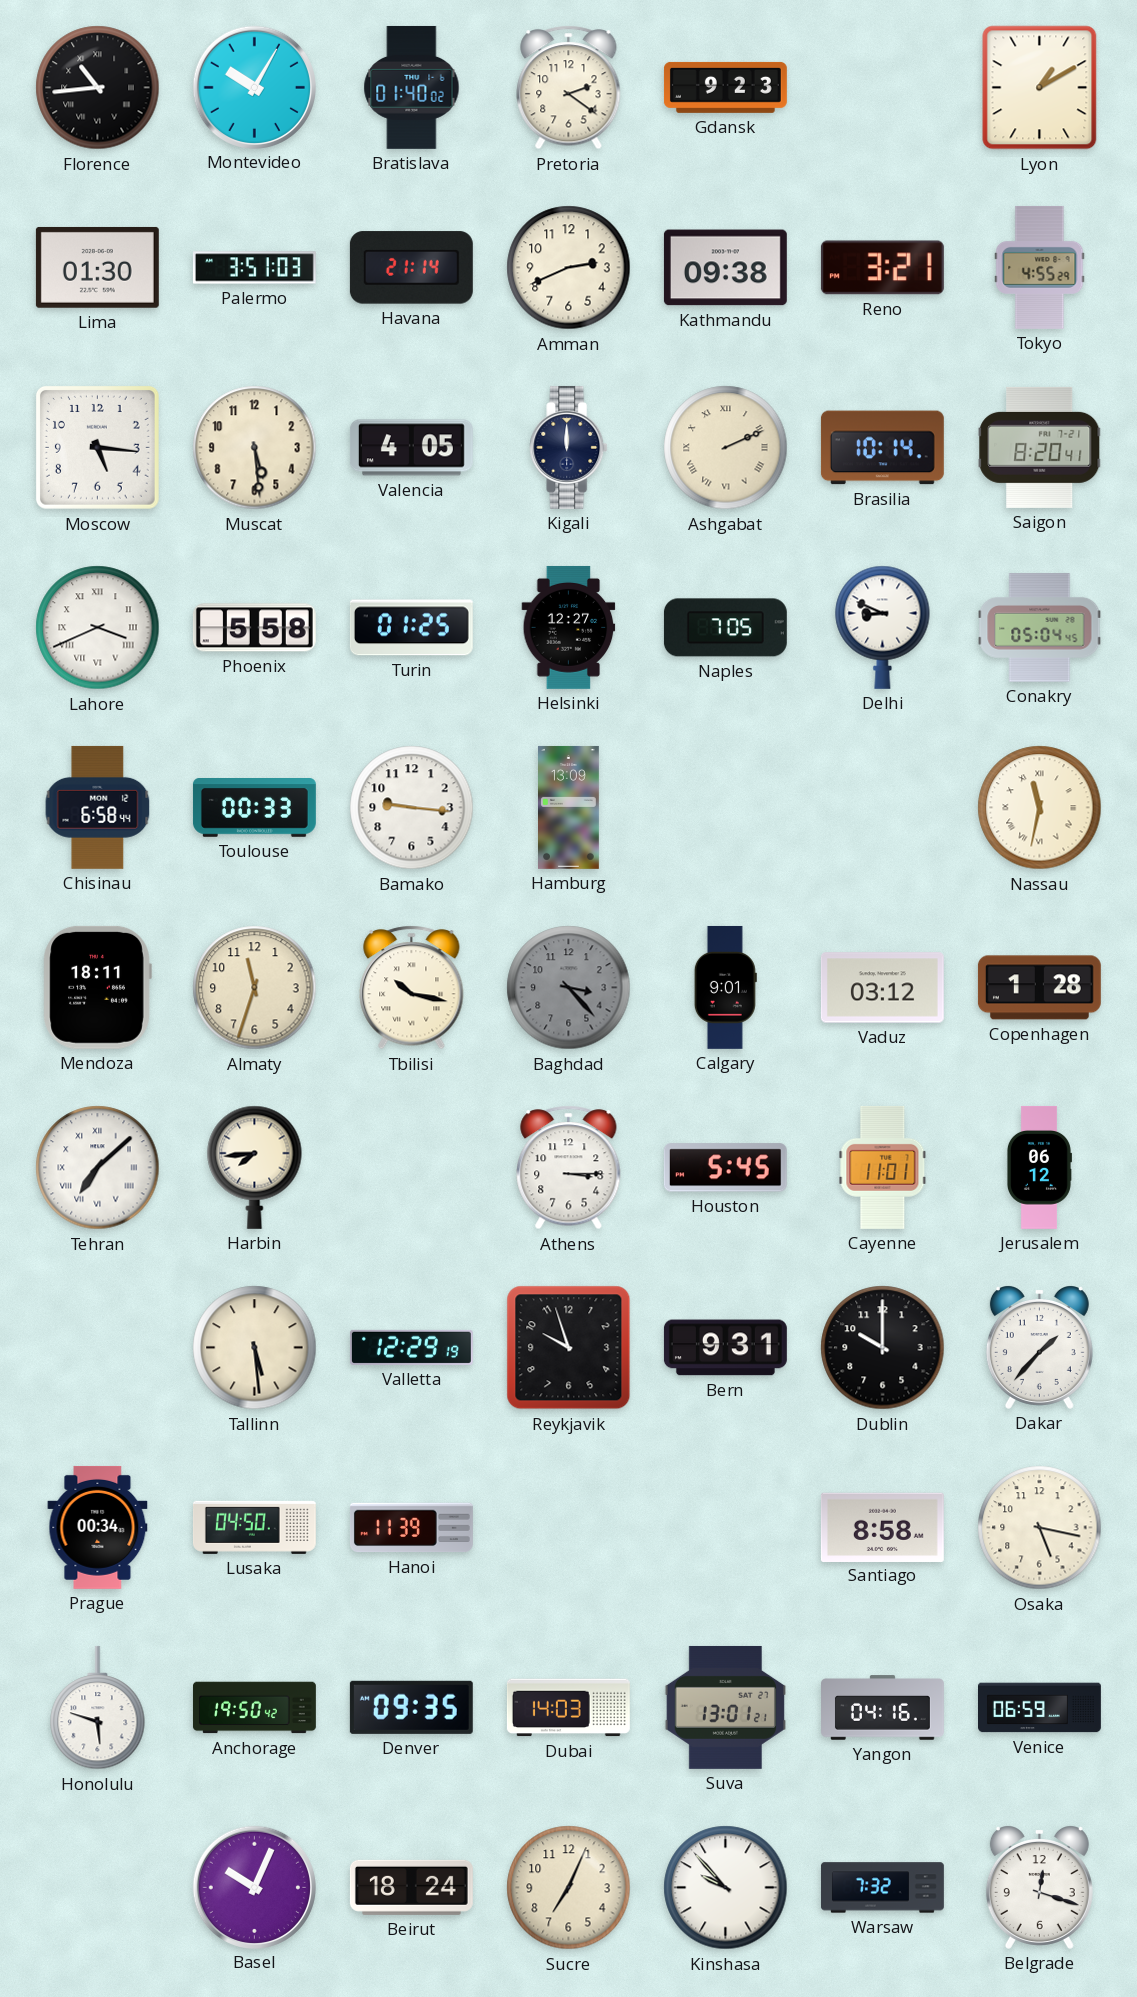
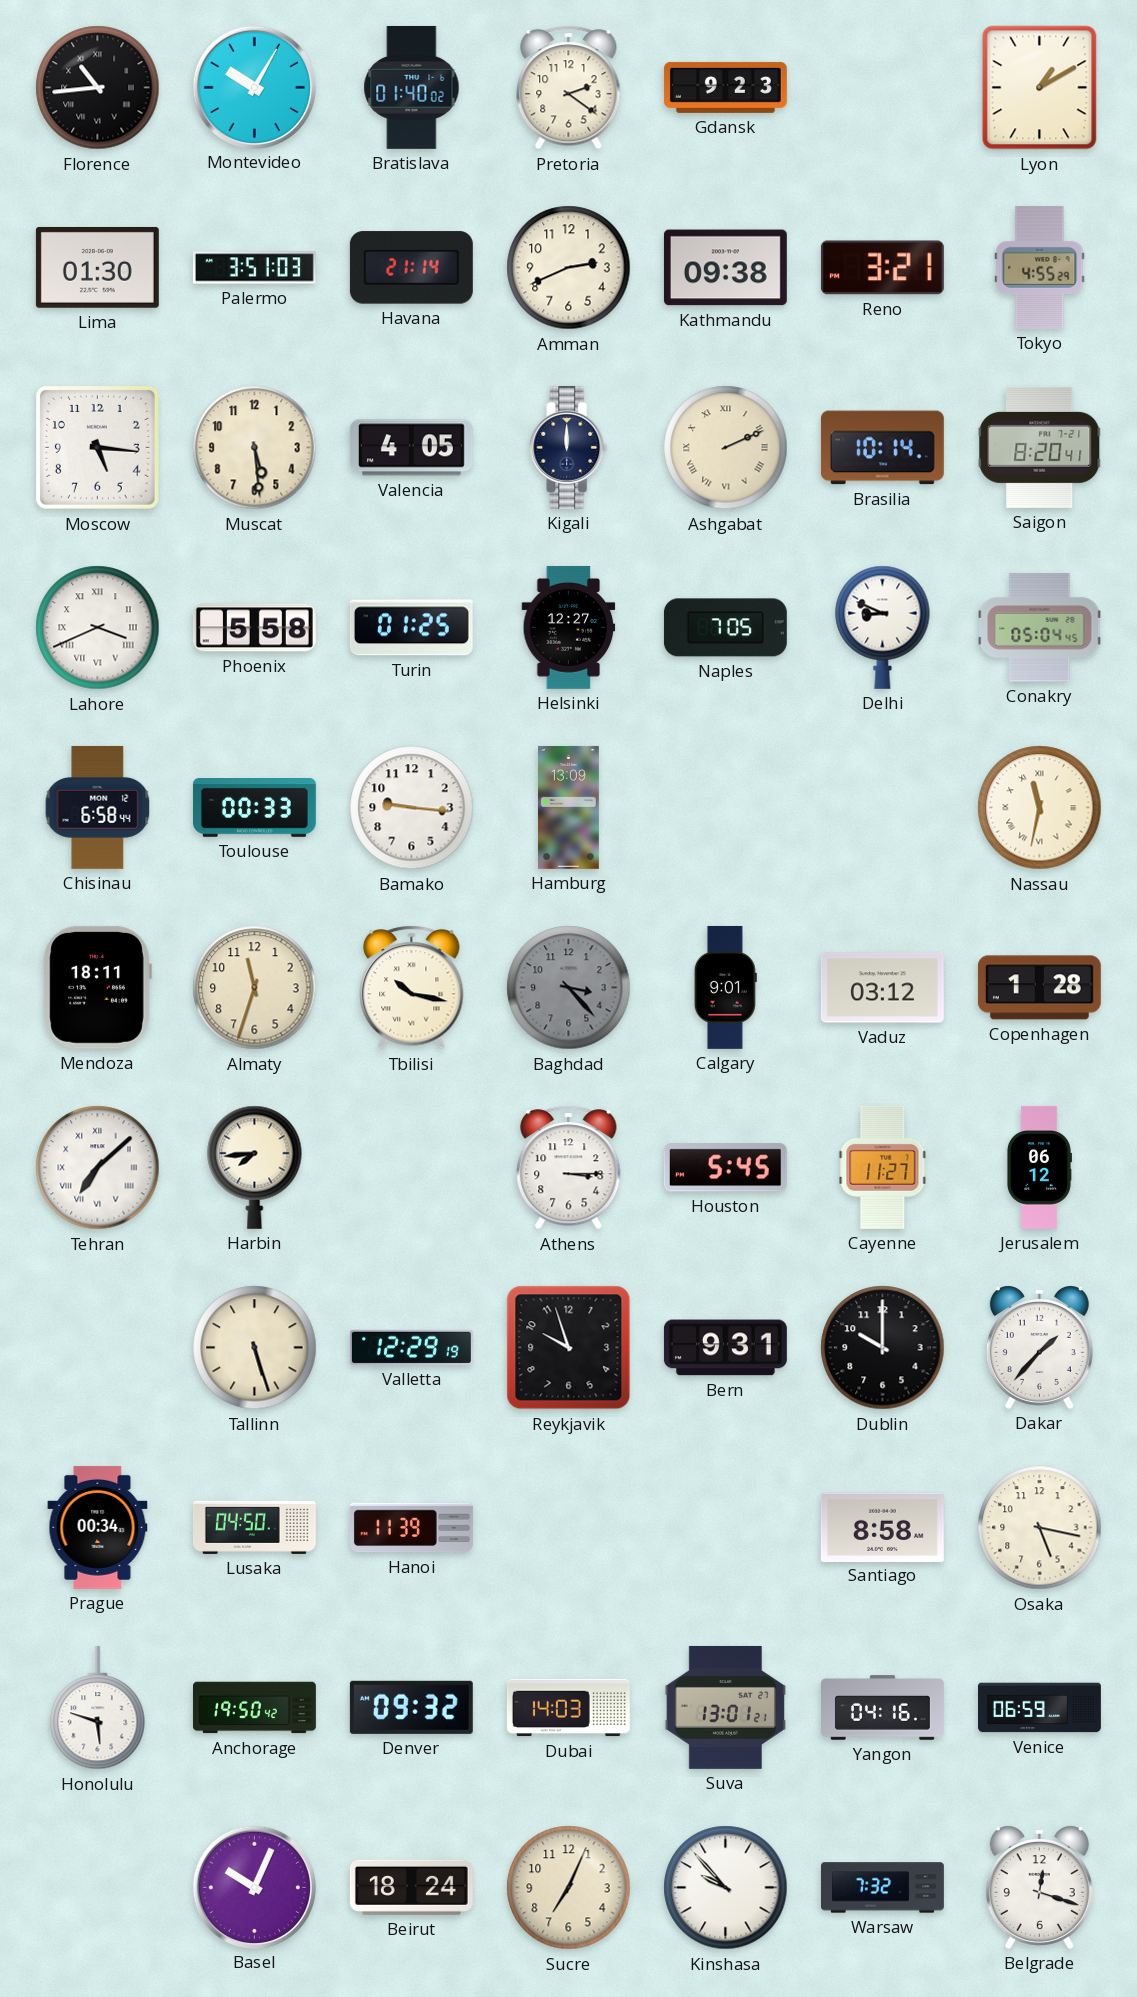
Cayenne: 11:01 -> 11:27 (883, 1167)
Tallinn: 5:29 -> 5:27 (255, 1348)
Denver: 09:35 -> 09:32 (411, 1707)
